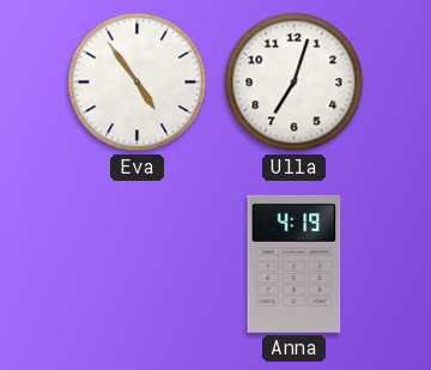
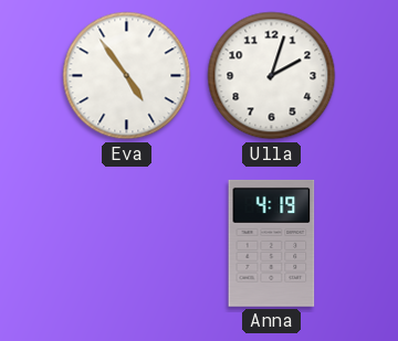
Ulla: 7:03 -> 2:03 (272, 76)
